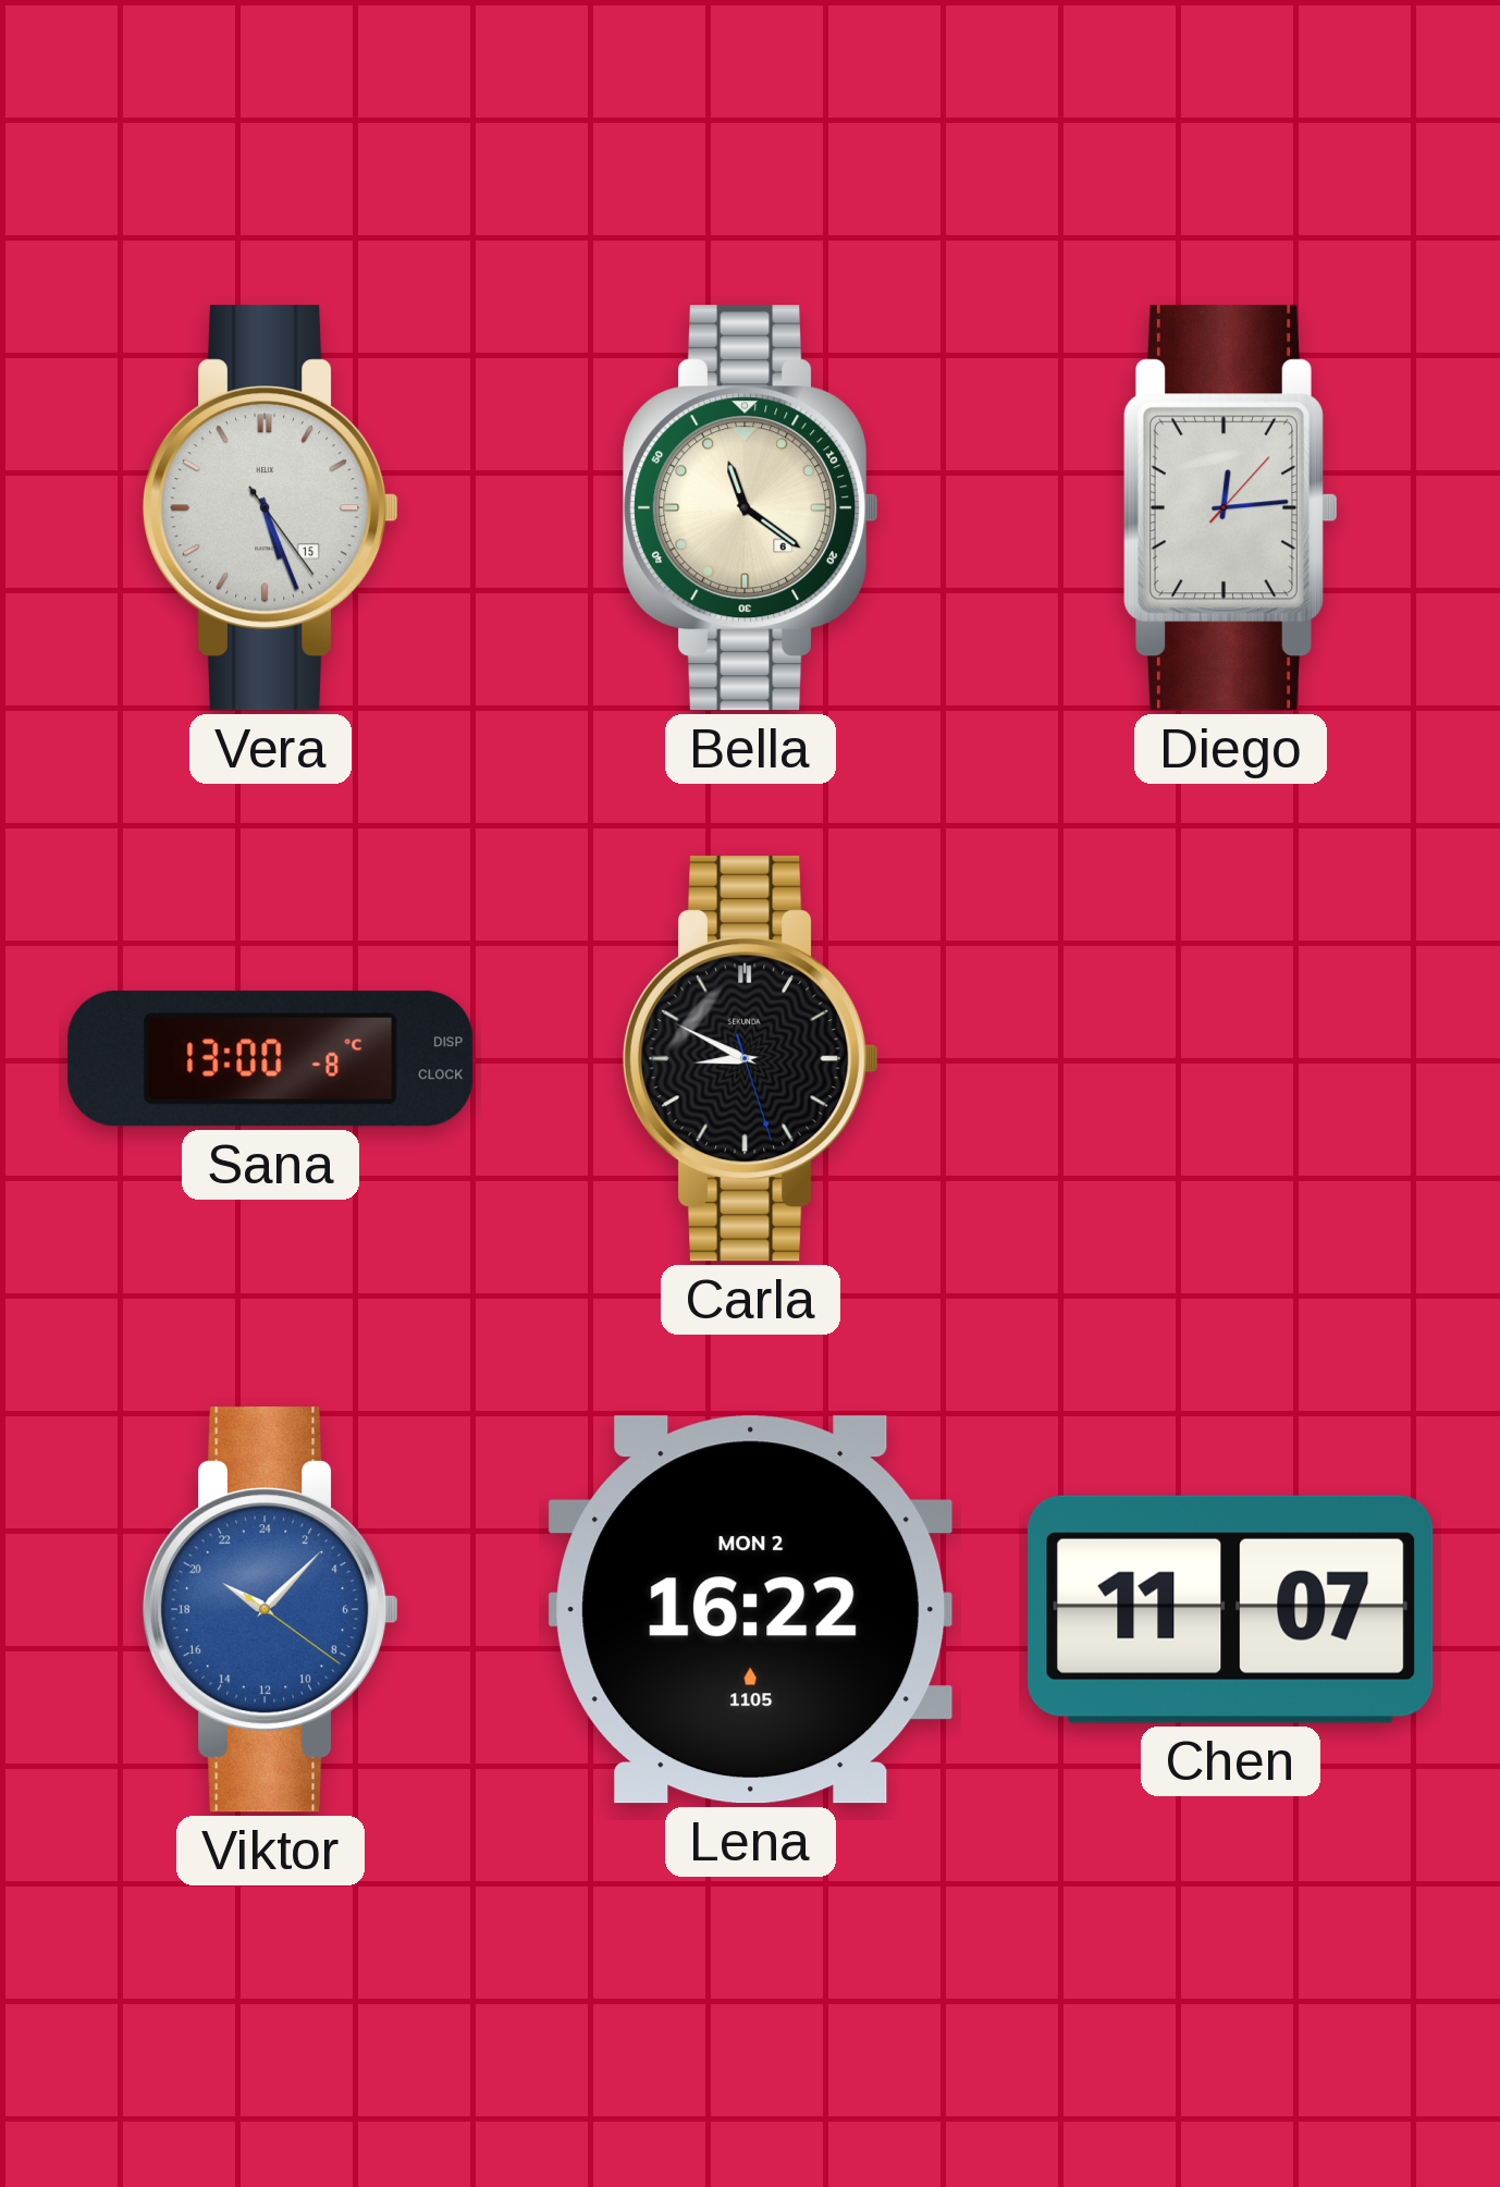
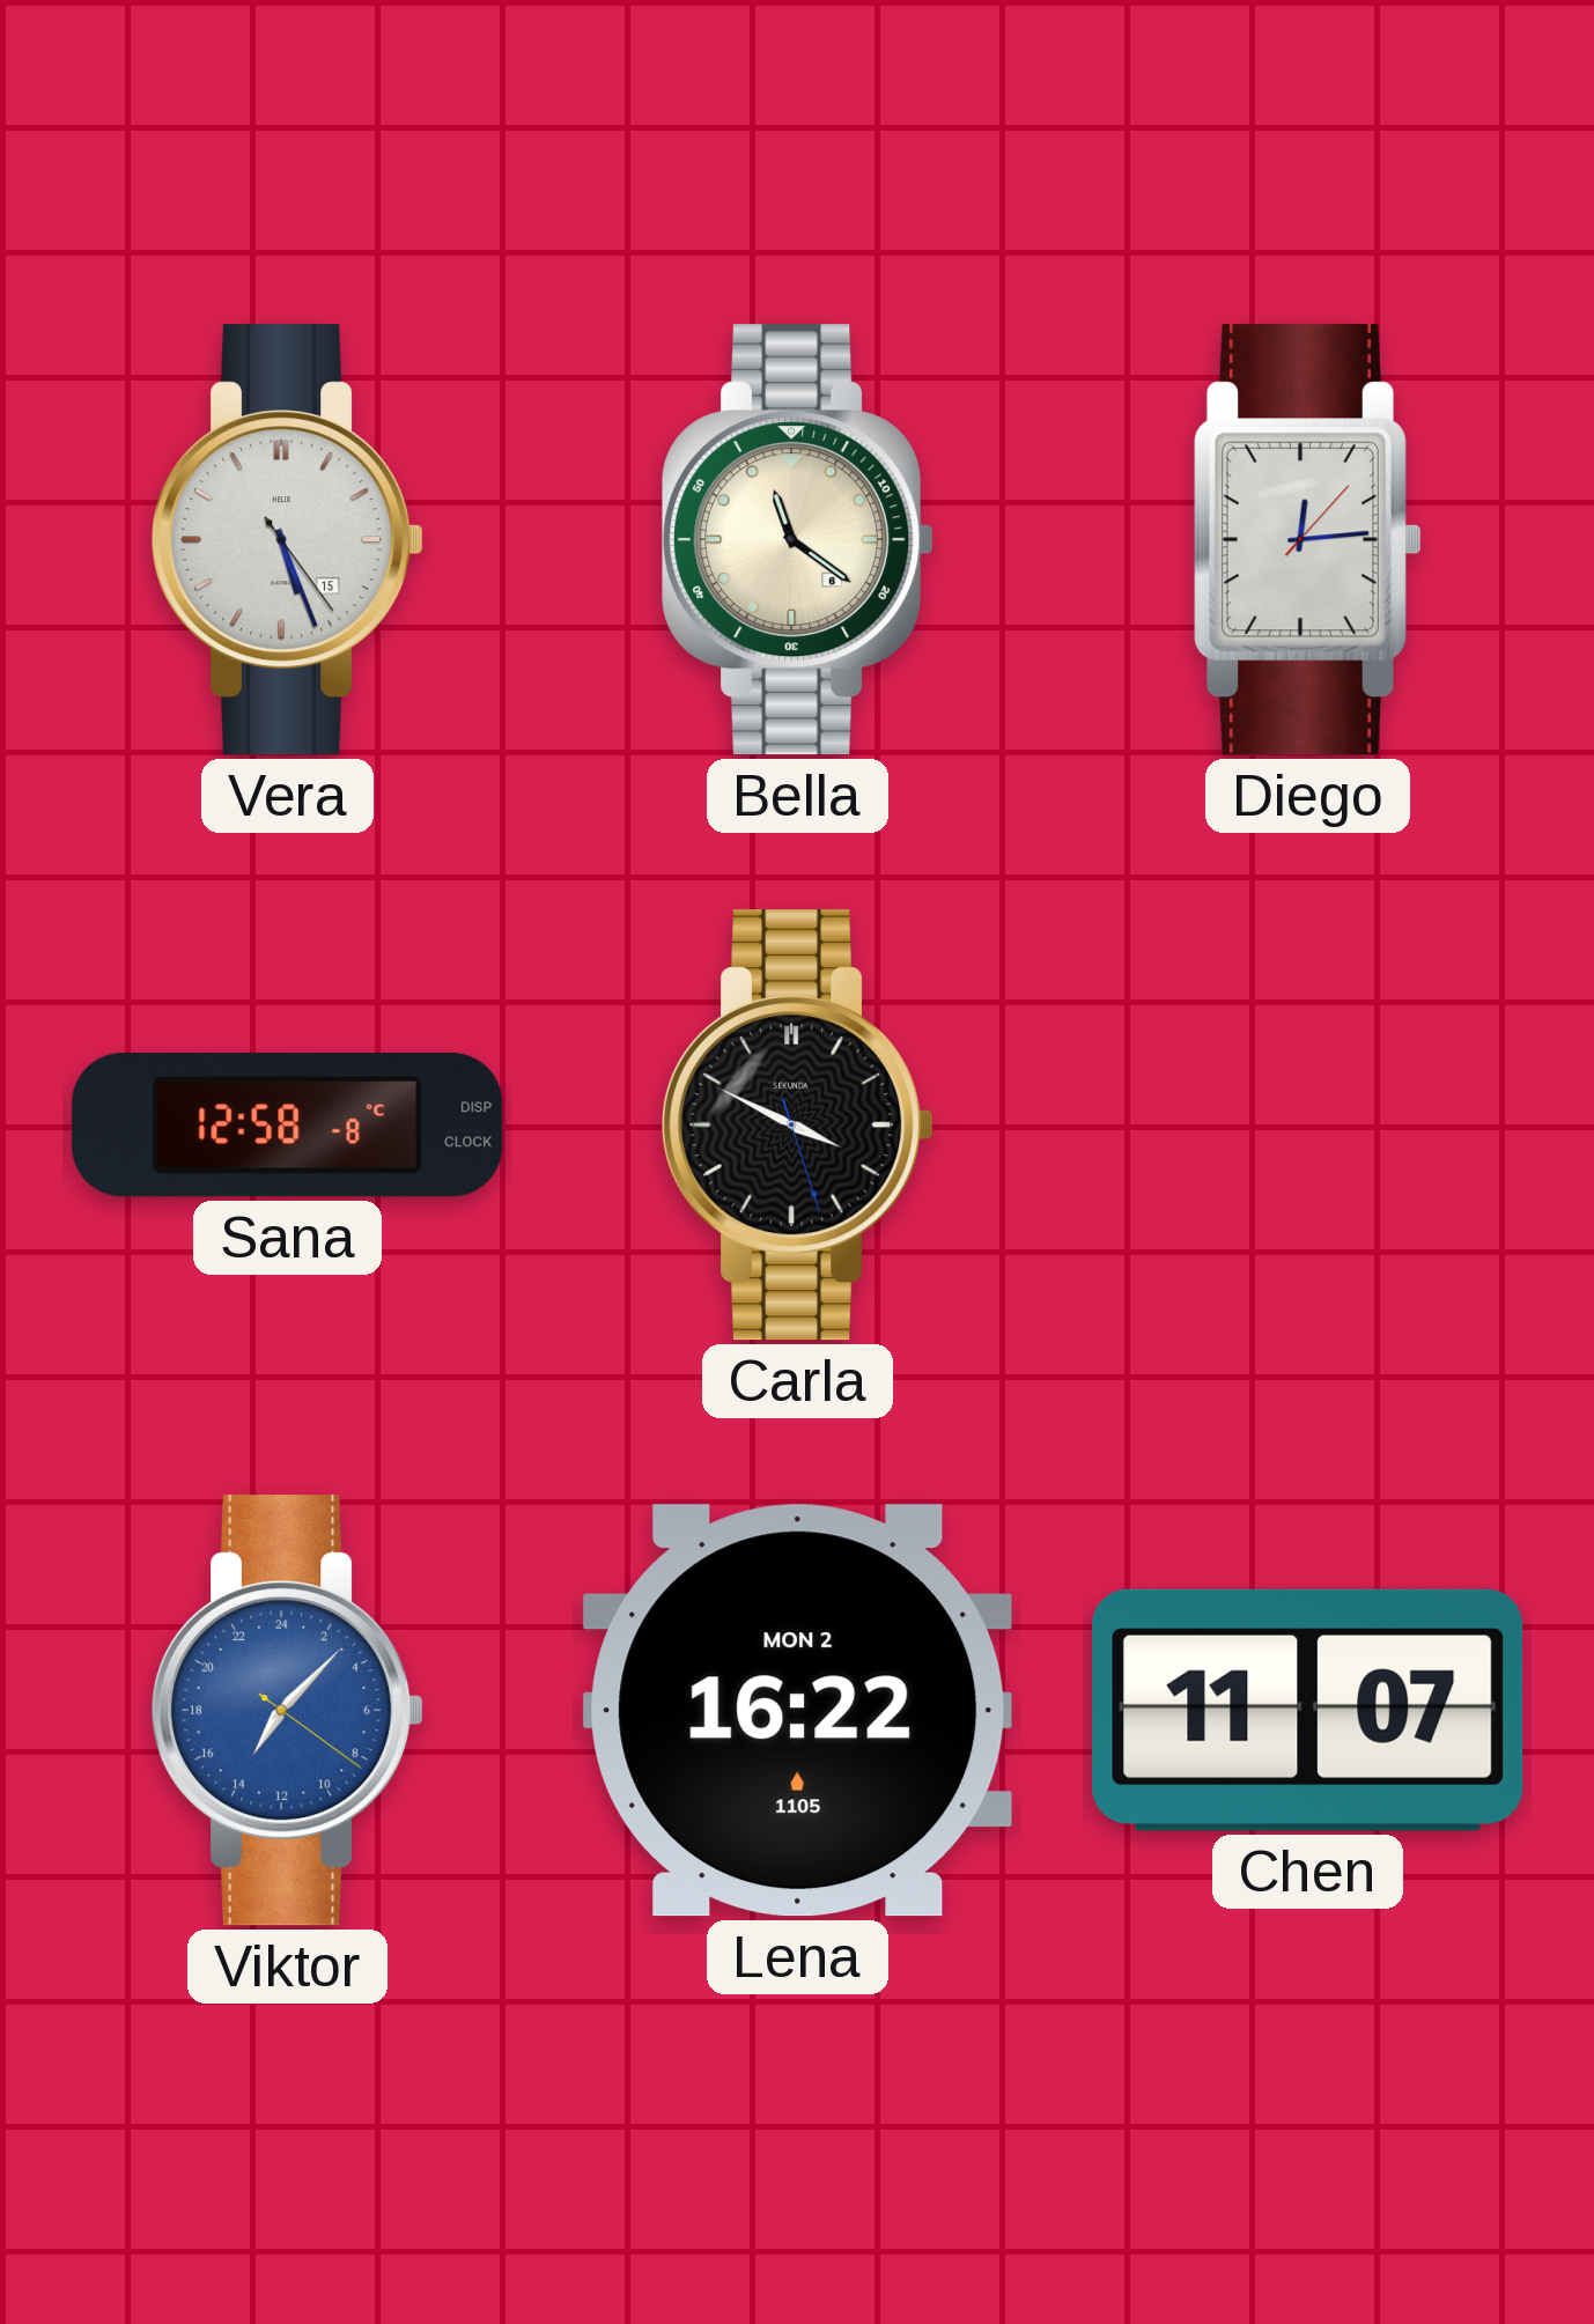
Sana: 13:00 -> 12:58 (288, 1126)
Carla: 8:49 -> 3:49 (798, 1126)
Viktor: 20:07 -> 14:07 (288, 1711)
